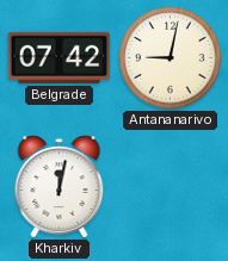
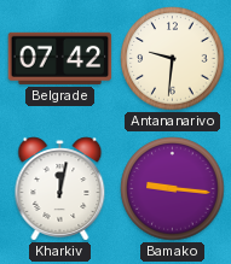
Antananarivo: 9:02 -> 9:31 (173, 59)
Bamako: none -> 9:16 (173, 189)
